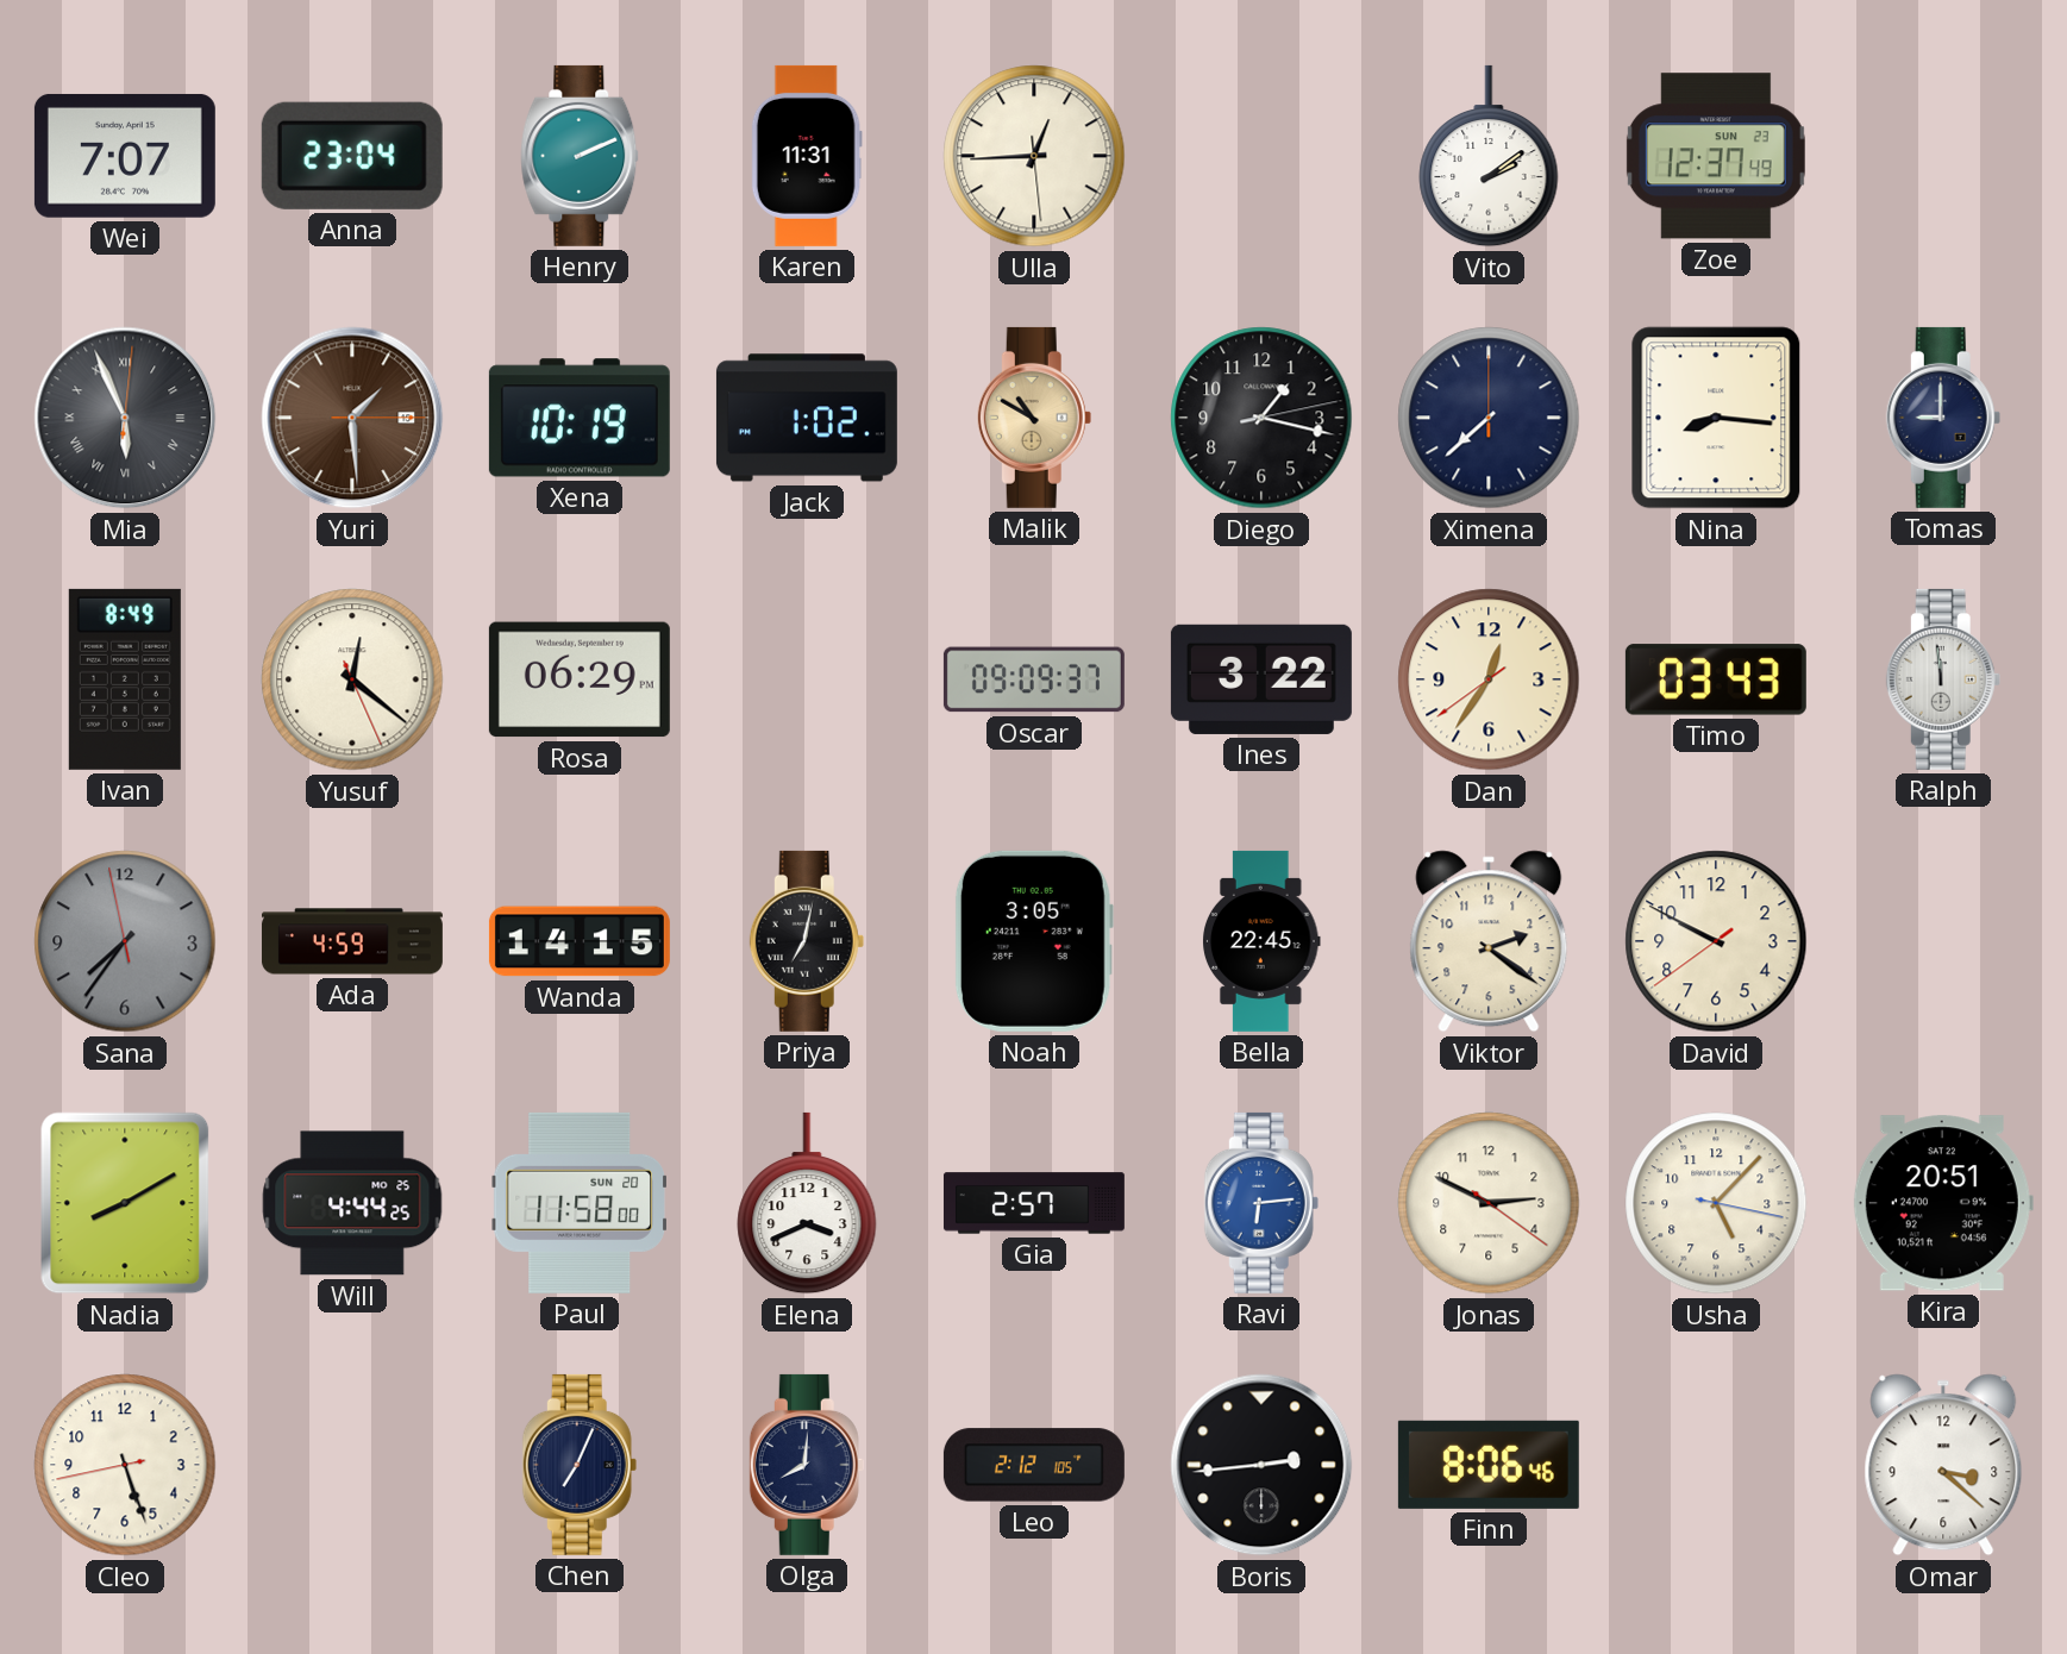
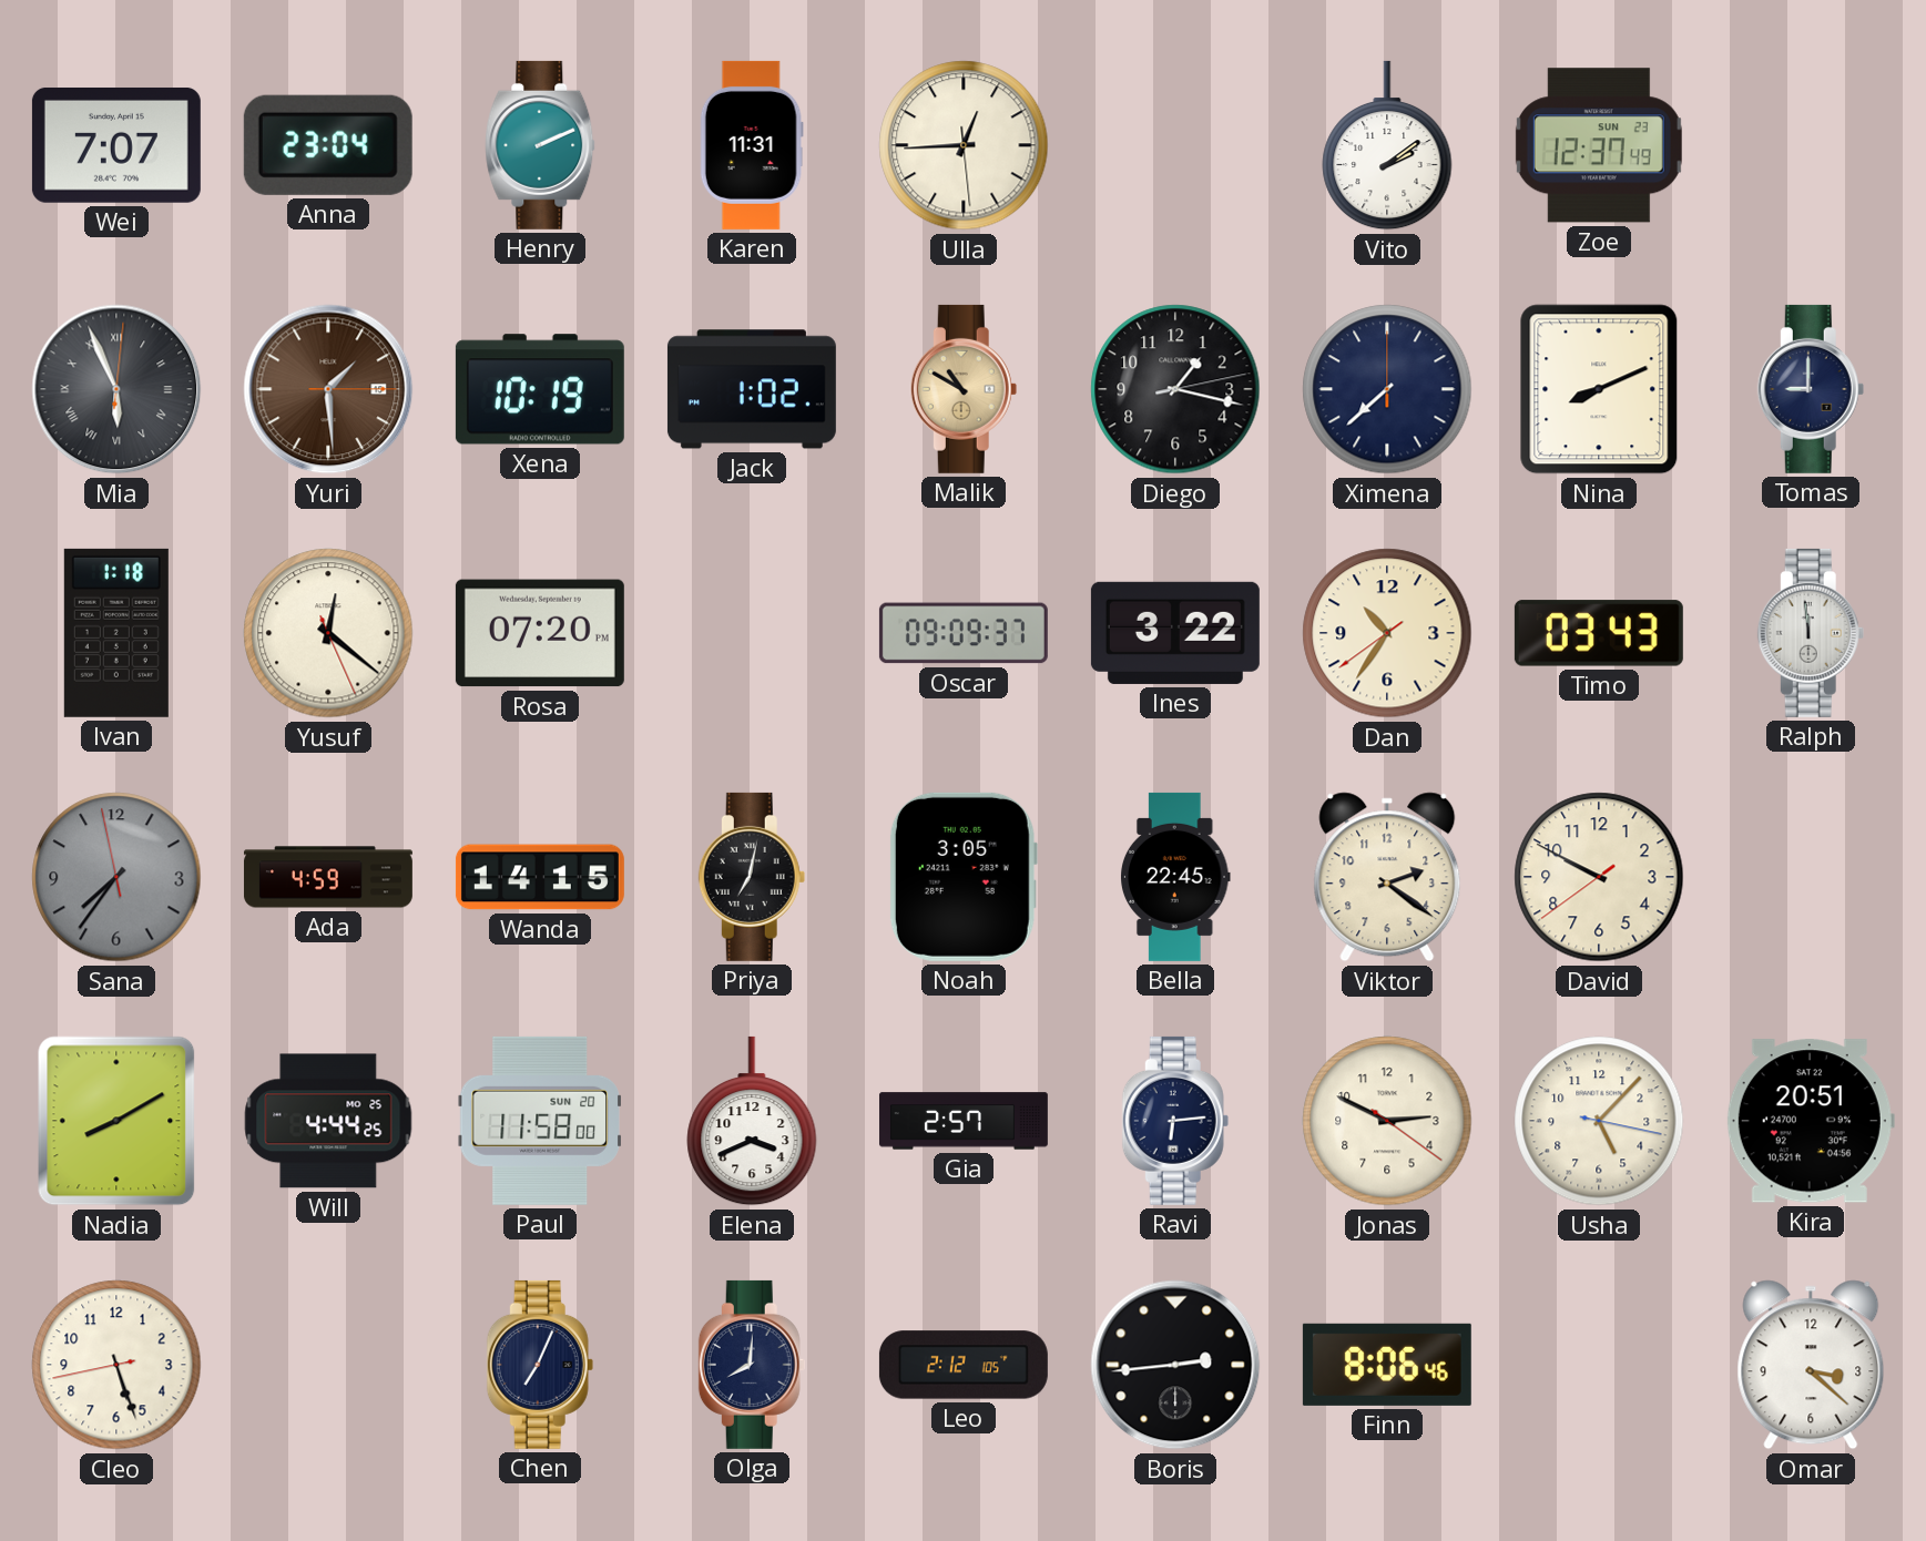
Nina: 8:16 -> 8:11 (1599, 389)
Ivan: 8:49 -> 1:18 (116, 633)
Rosa: 06:29 -> 07:20 (540, 633)
Dan: 12:35 -> 10:35 (1387, 633)
Ravi dial: blue -> navy (1175, 1121)
